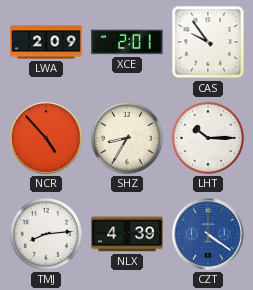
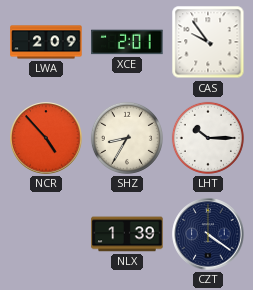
TMJ: 8:14 -> none (46, 234)
NLX: 4:39 -> 1:39 (127, 234)
CZT dial: blue -> navy (208, 234)
